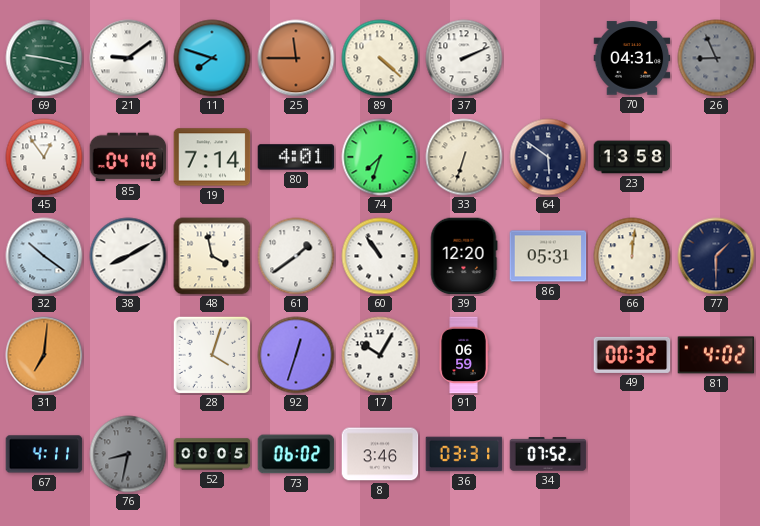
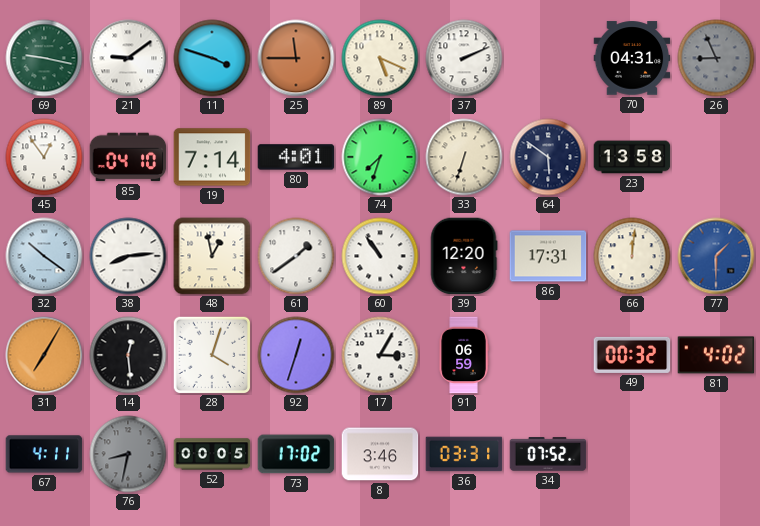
11: 7:48 -> 3:48 (212, 58)
89: 4:22 -> 5:19 (380, 58)
38: 8:10 -> 8:14 (128, 256)
48: 3:58 -> 12:58 (212, 256)
86: 05:31 -> 17:31 (548, 256)
77 dial: navy -> blue (716, 256)
31: 7:01 -> 7:05 (44, 355)
14: none -> 12:29 (128, 355)
17: 10:05 -> 3:05 (380, 355)
73: 06:02 -> 17:02 (296, 454)
